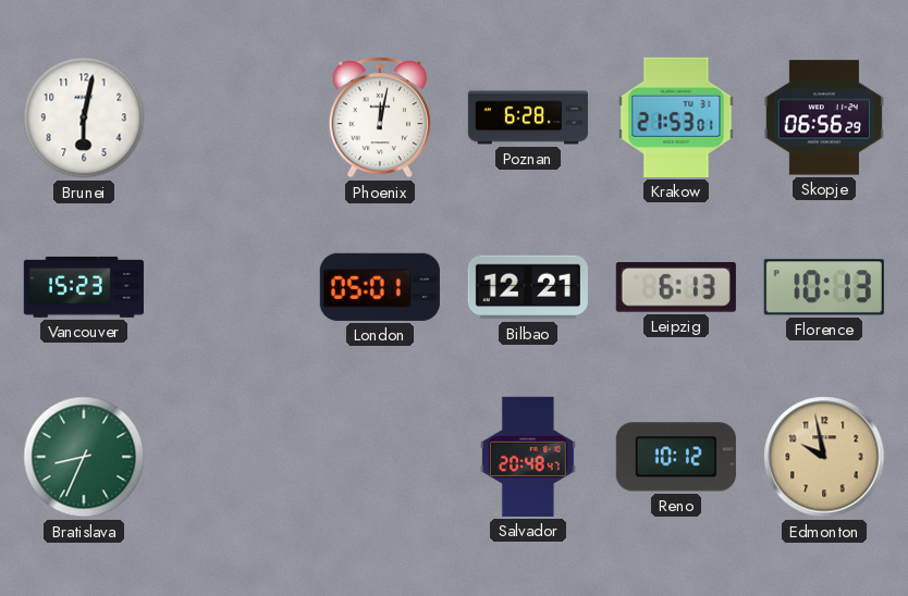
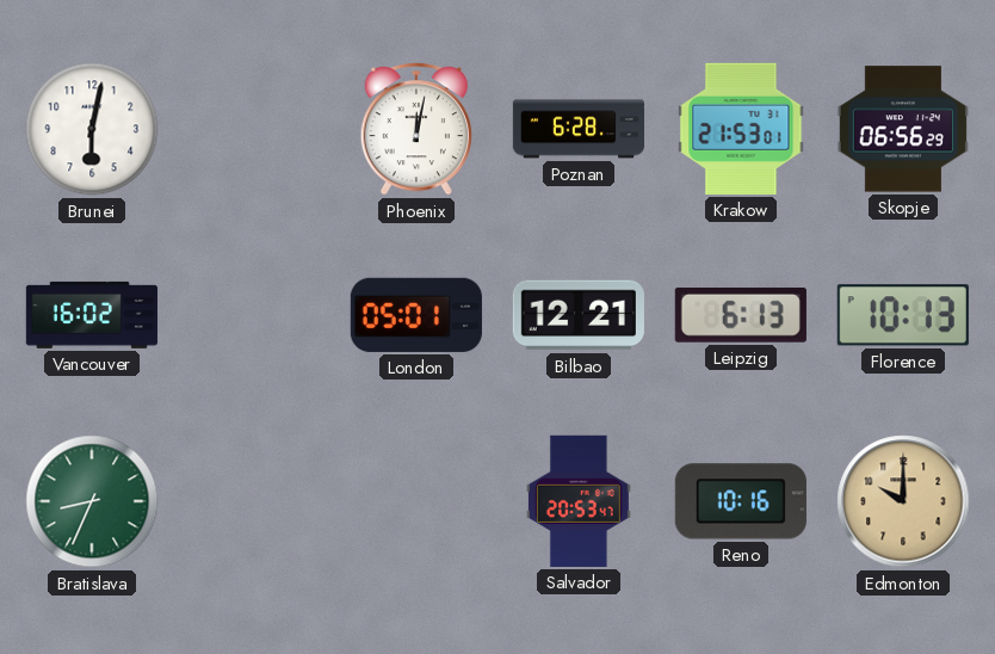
Vancouver: 15:23 -> 16:02 (92, 315)
Salvador: 20:48 -> 20:53 (579, 501)
Reno: 10:12 -> 10:16 (741, 501)
Edmonton: 9:58 -> 10:00 (903, 501)
